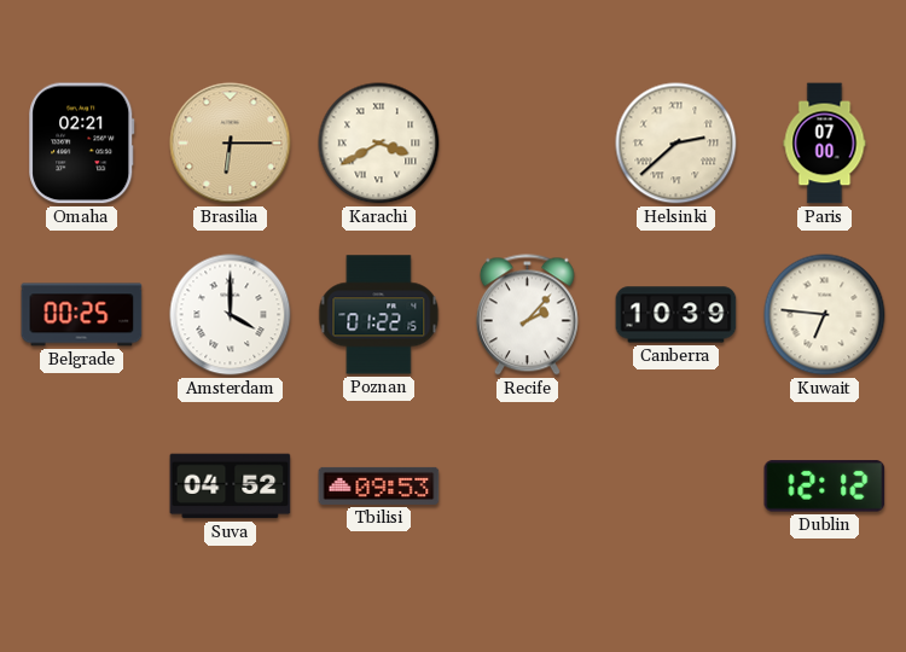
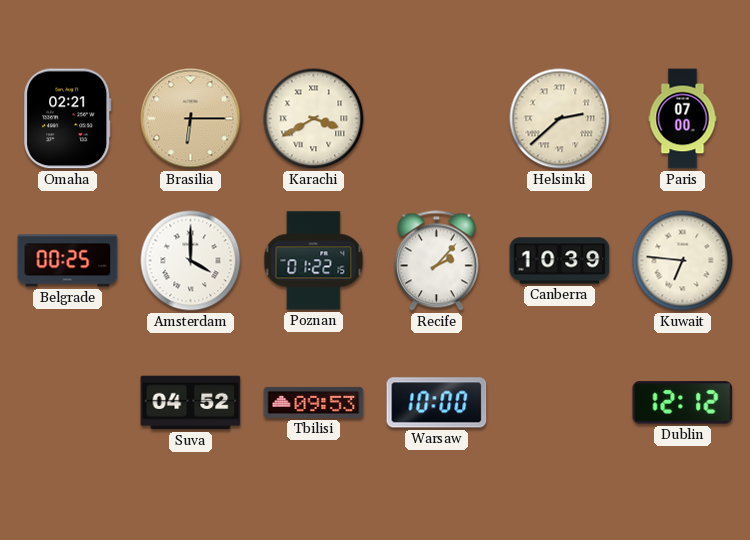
Warsaw: none -> 10:00 (437, 403)
